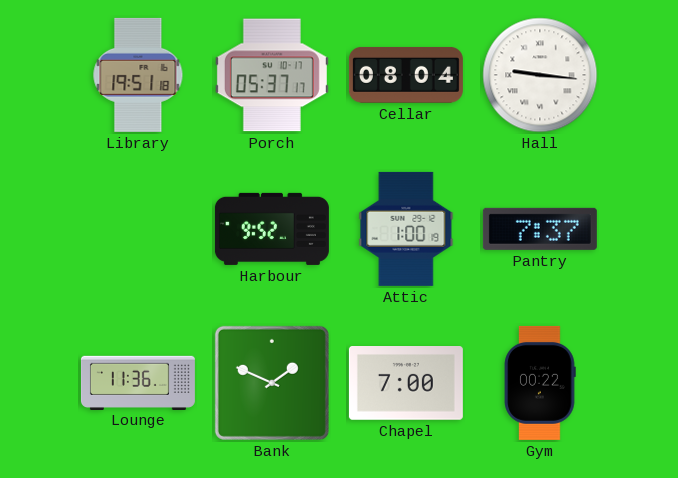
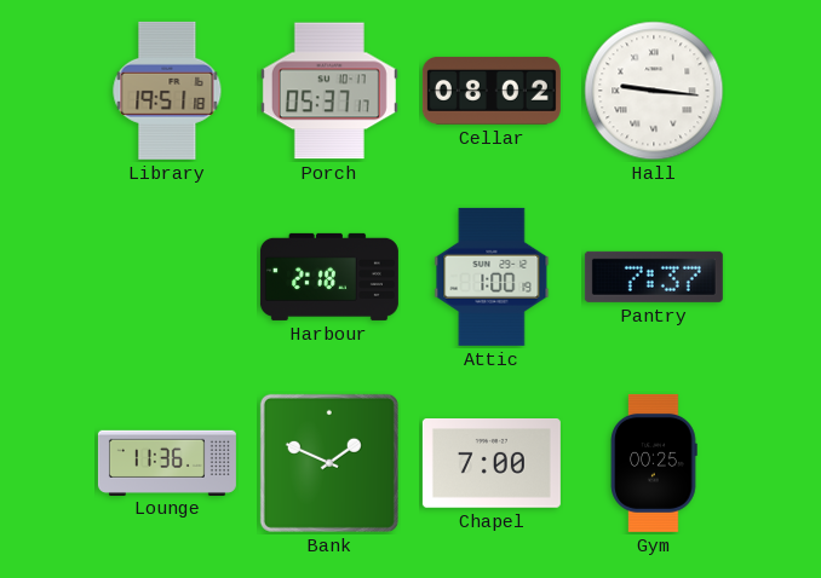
Cellar: 08:04 -> 08:02 (492, 91)
Harbour: 9:52 -> 2:18 (329, 277)
Gym: 00:22 -> 00:25 (654, 463)
